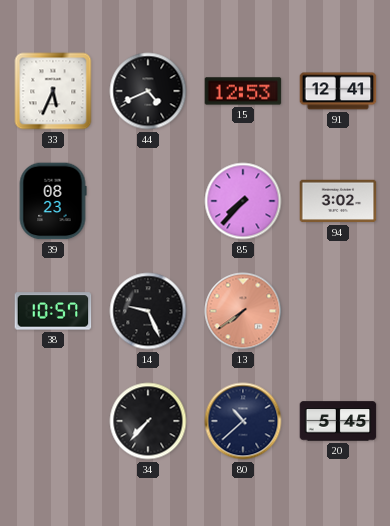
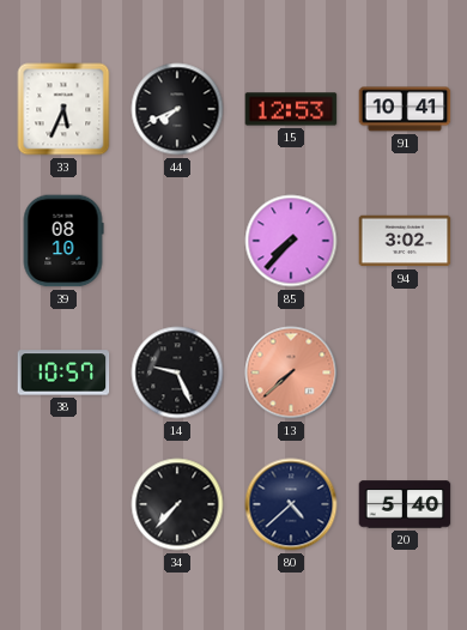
44: 4:41 -> 7:41 (177, 109)
91: 12:41 -> 10:41 (405, 109)
39: 08:23 -> 08:10 (63, 241)
13: 7:39 -> 7:38 (291, 372)
80: 10:38 -> 4:38 (291, 504)
20: 5:45 -> 5:40 (405, 504)
